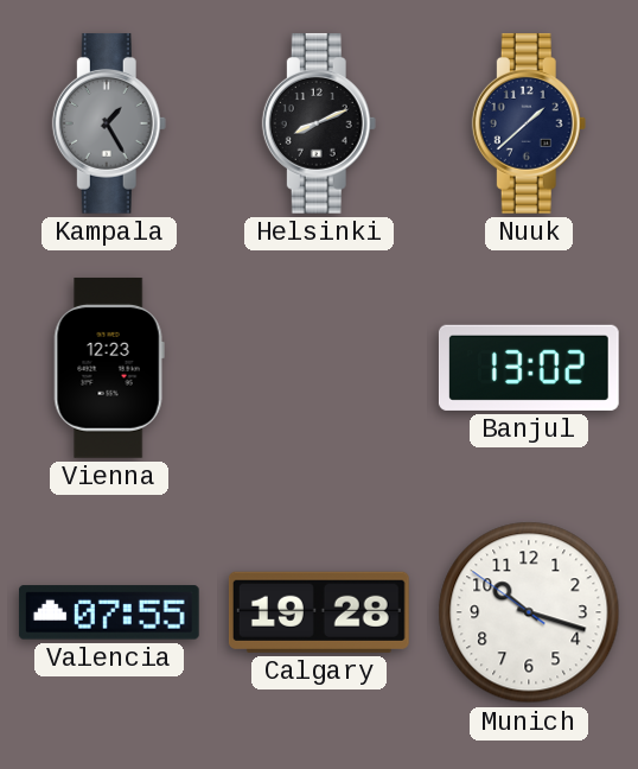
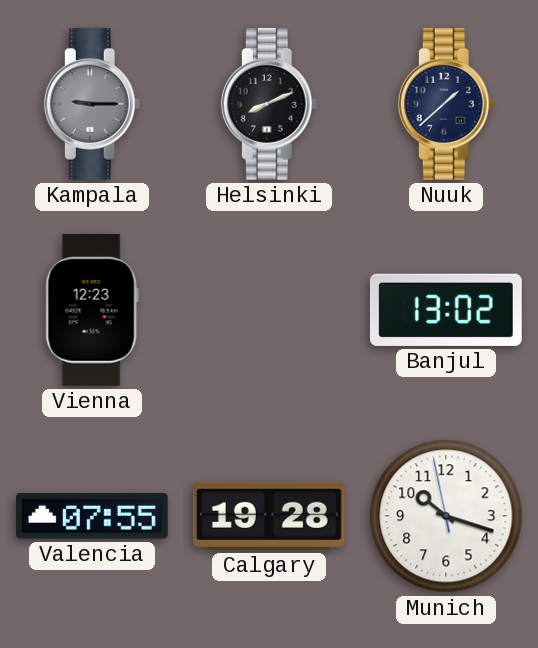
Kampala: 1:25 -> 9:15 (92, 104)
Munich: 10:17:51 -> 10:17:58 (446, 516)
